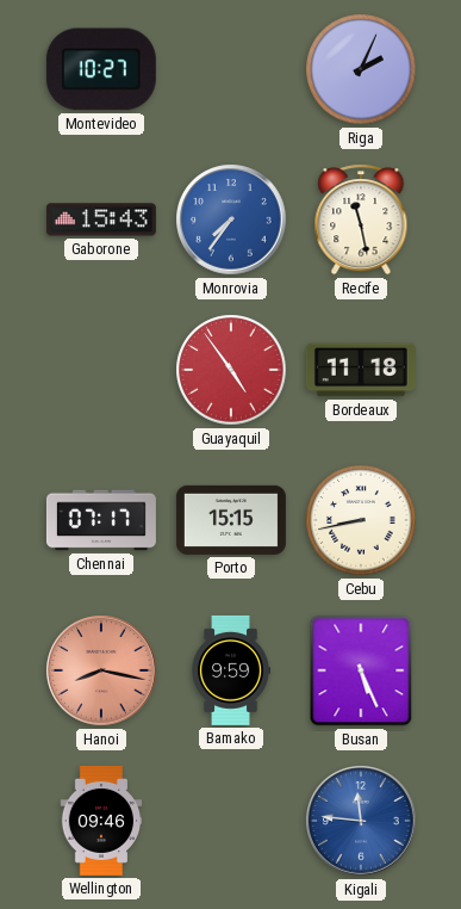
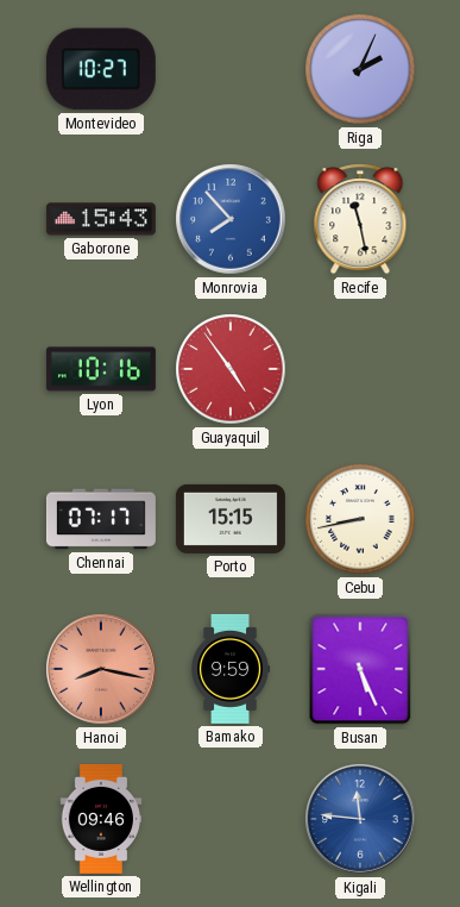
Monrovia: 7:36 -> 7:53 (231, 219)
Lyon: none -> 10:16 (101, 369)
Bordeaux: 11:18 -> none (361, 370)
